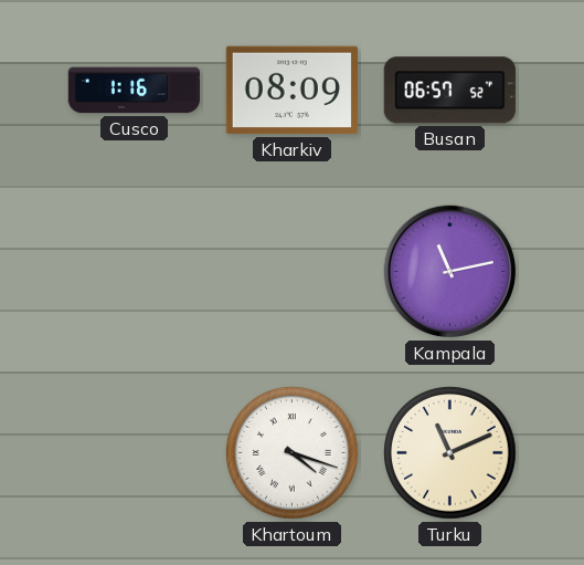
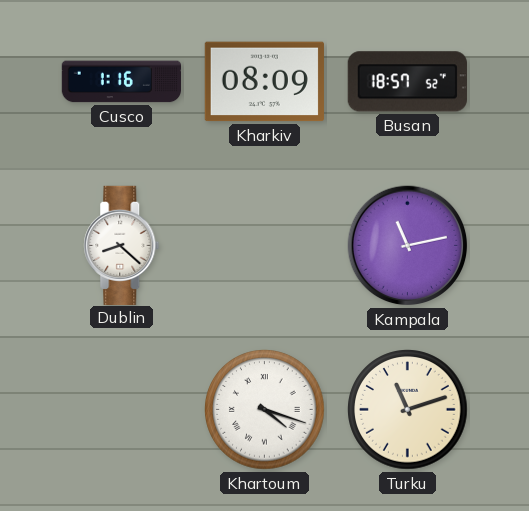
Busan: 06:57 -> 18:57 (407, 82)
Dublin: none -> 8:22 (122, 245)
Turku: 11:11 -> 11:12 (408, 410)
